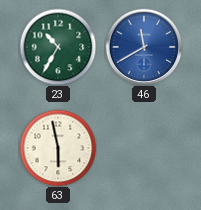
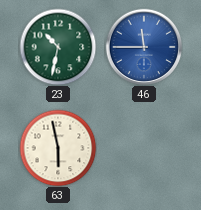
23: 10:35 -> 10:32 (58, 47)
46: 11:40 -> 11:45 (144, 47)
